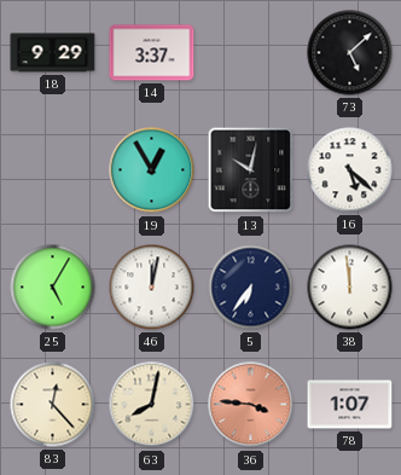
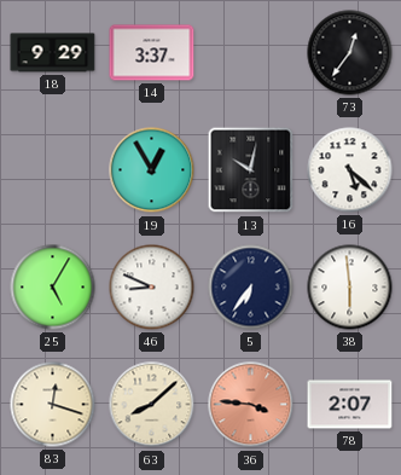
73: 5:08 -> 12:36 (350, 53)
46: 12:02 -> 8:49 (152, 288)
38: 11:59 -> 5:59 (350, 288)
83: 12:23 -> 12:18 (53, 405)
63: 8:02 -> 8:08 (152, 405)
78: 1:07 -> 2:07 (350, 405)
